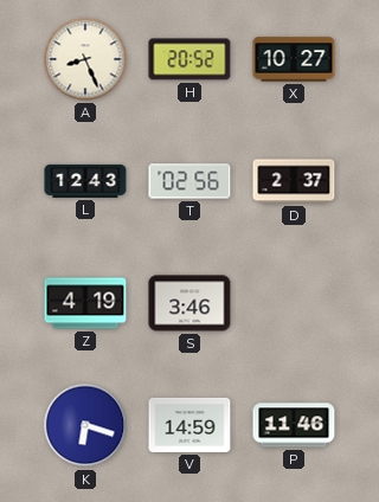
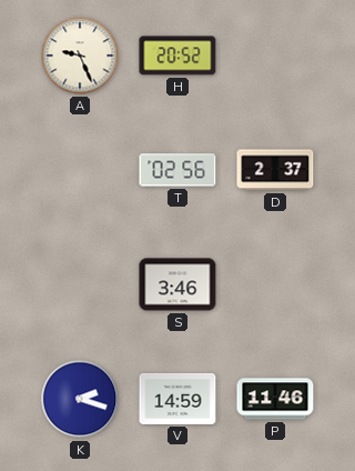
A: 8:26 -> 9:26 (80, 56)
X: 10:27 -> none (294, 59)
L: 12:43 -> none (85, 181)
Z: 4:19 -> none (85, 303)
K: 6:18 -> 2:18 (80, 399)
